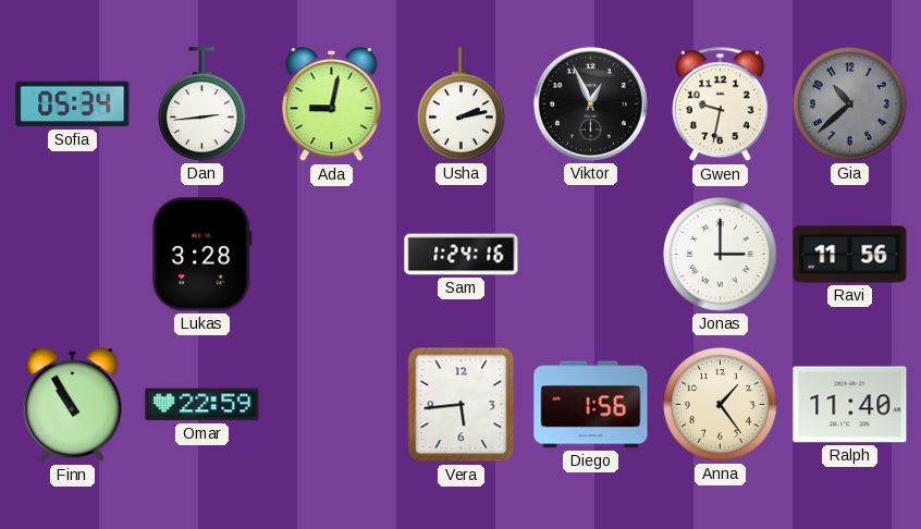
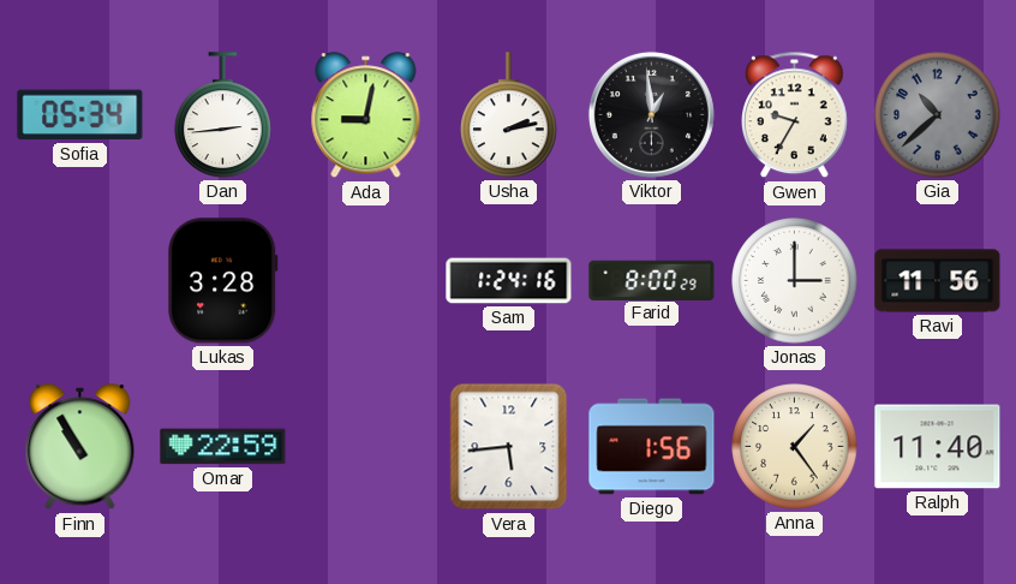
Viktor: 12:56 -> 12:59 (651, 114)
Gwen: 9:32 -> 9:35 (795, 115)
Farid: none -> 8:00 (652, 280)
